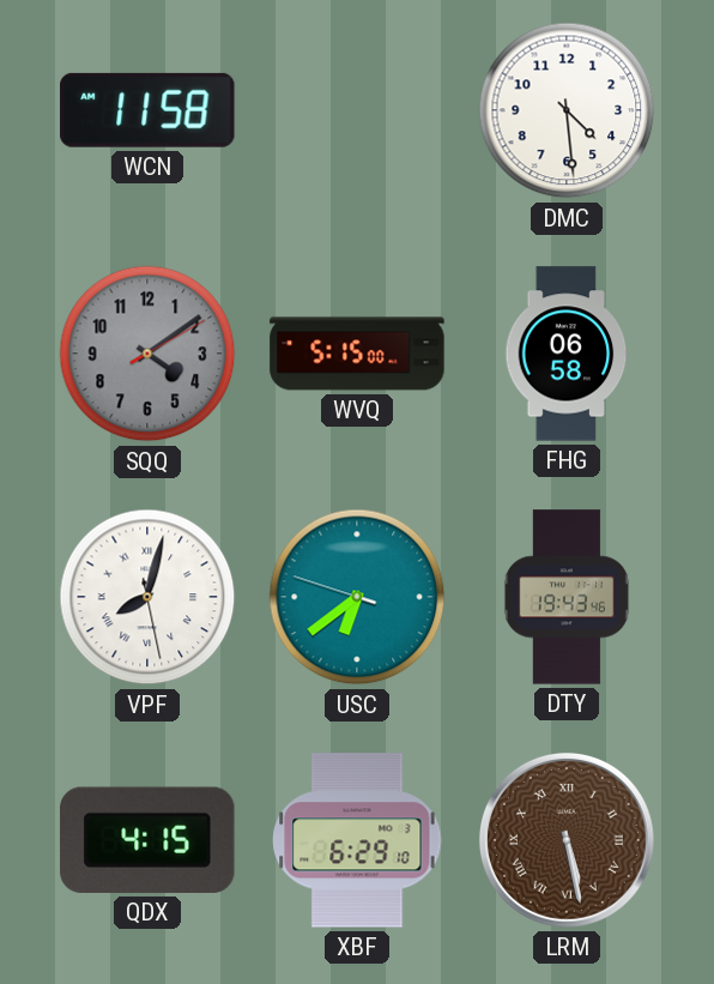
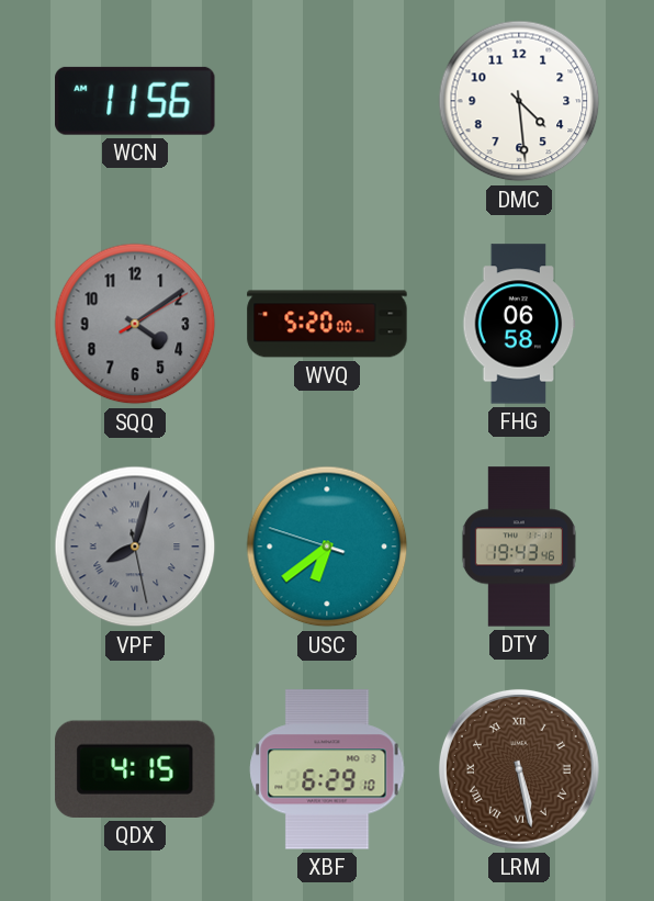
WCN: 11:58 -> 11:56 (135, 101)
WVQ: 5:15 -> 5:20 (327, 324)
VPF dial: white -> grey (135, 547)
